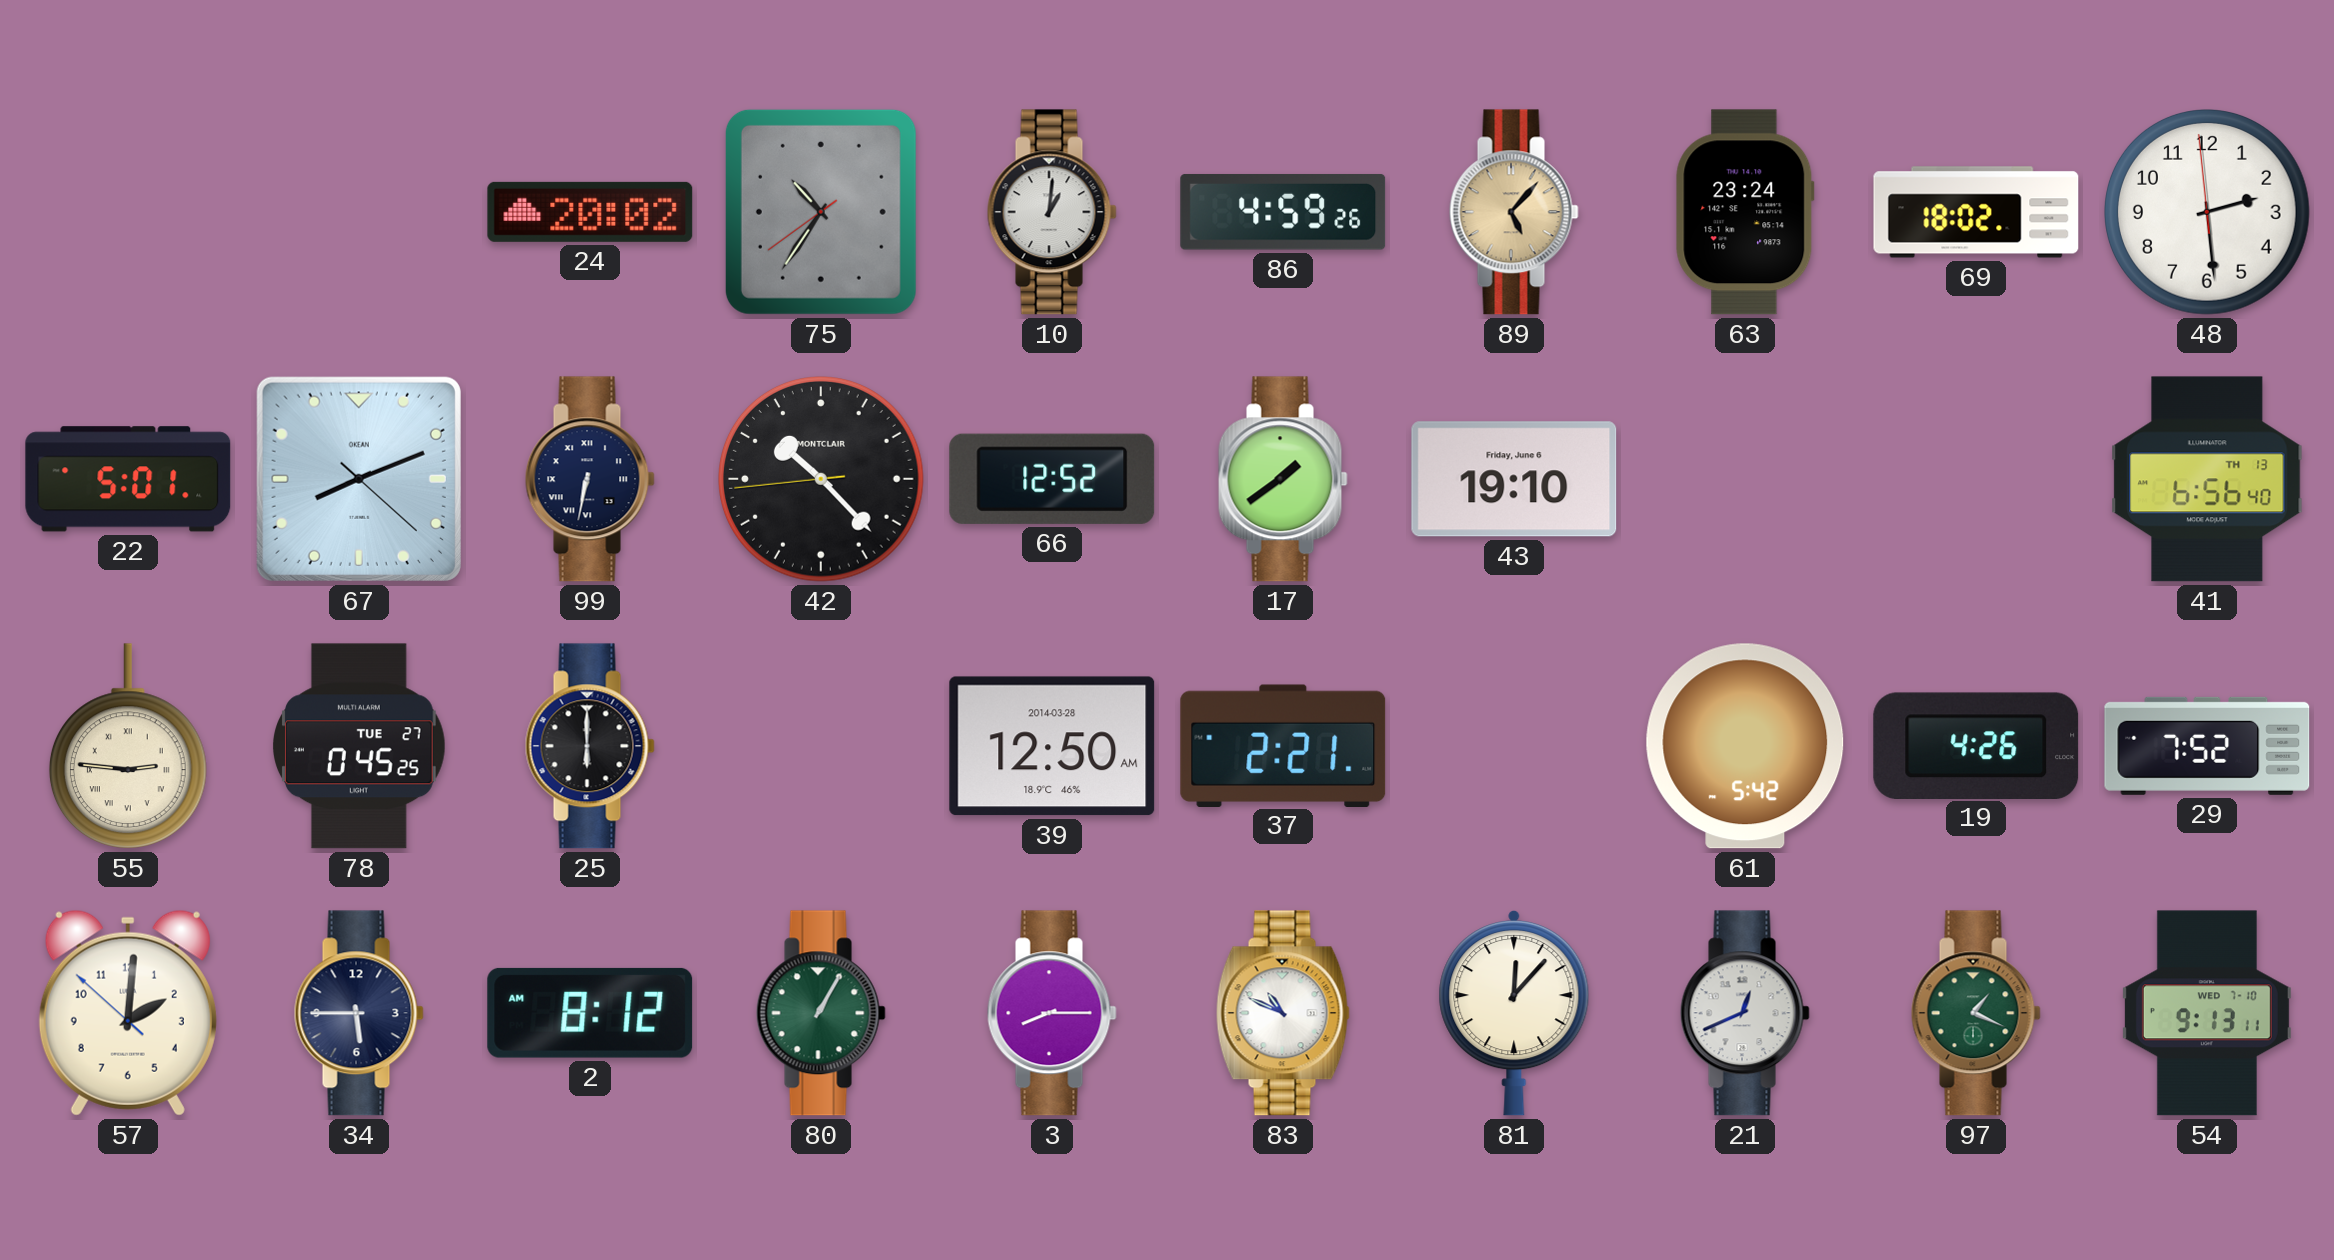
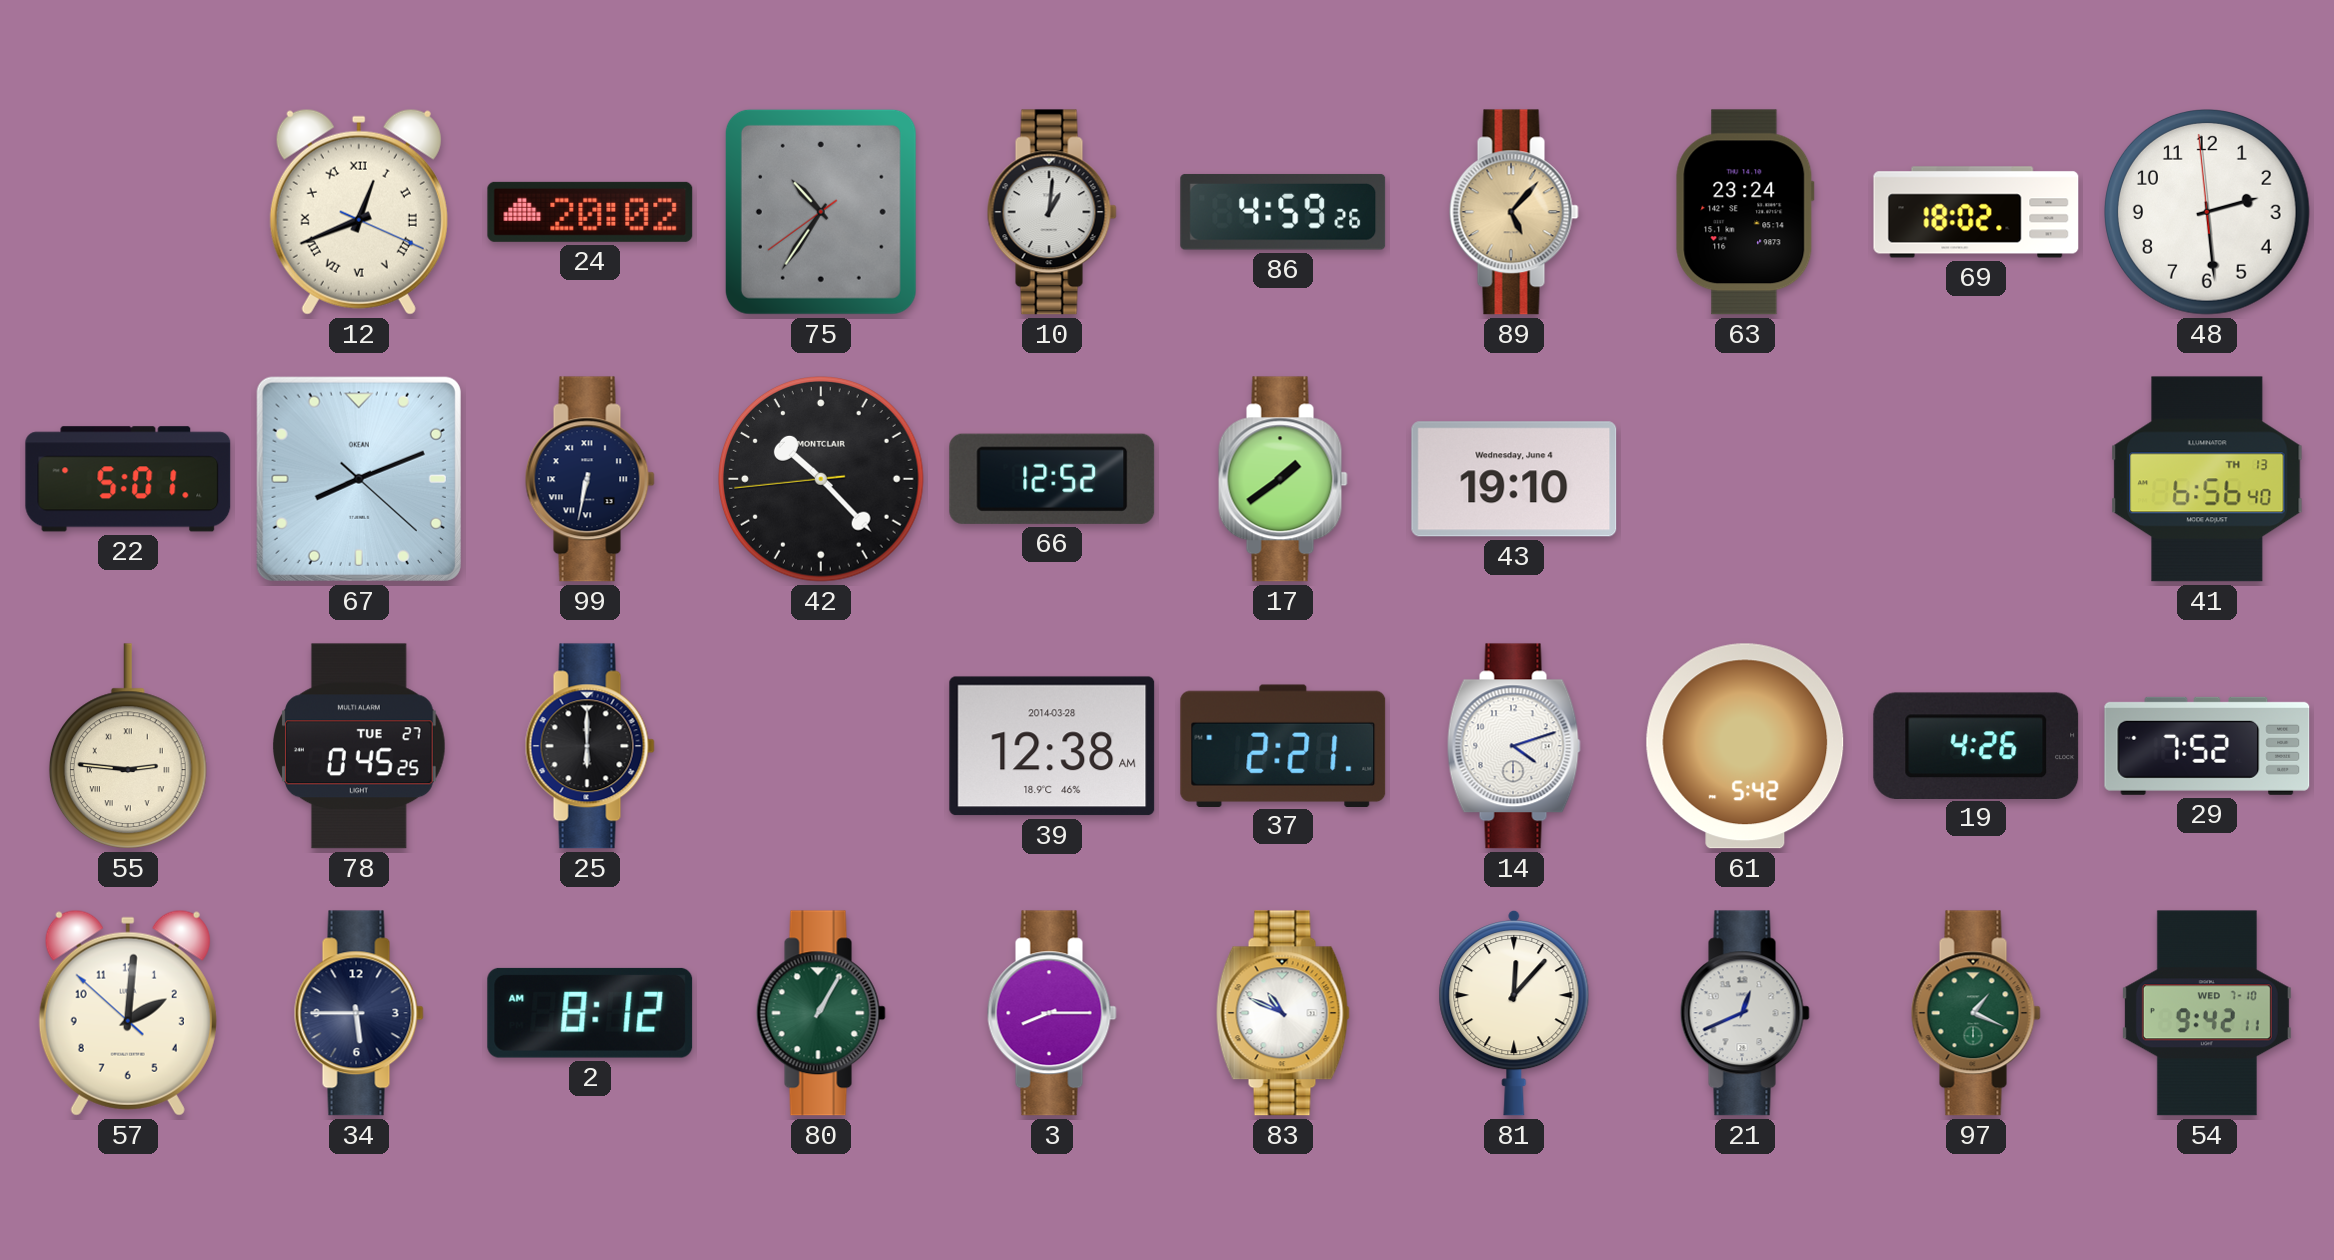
12: none -> 12:41 (359, 212)
43 date: Friday, June 6 -> Wednesday, June 4 (1514, 479)
39: 12:50 -> 12:38 (1052, 746)
14: none -> 4:12 (1514, 746)
54: 9:13 -> 9:42 (2207, 1013)
